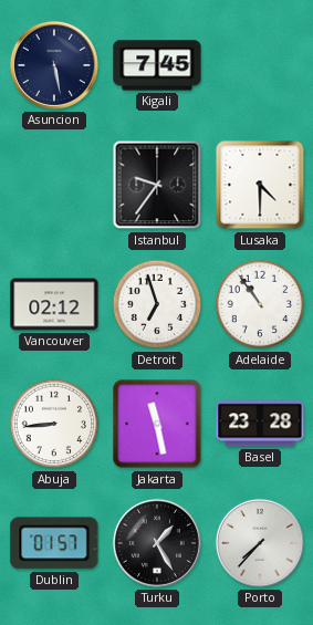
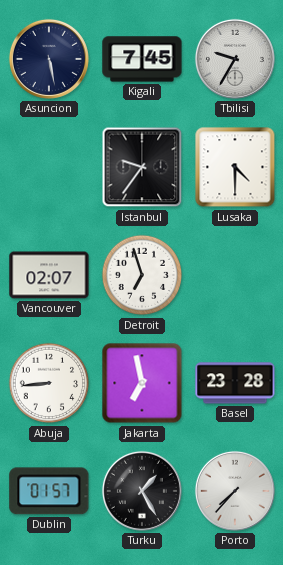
Tbilisi: none -> 9:35 (235, 59)
Vancouver: 02:12 -> 02:07 (49, 275)
Adelaide: 10:54 -> none (260, 304)
Jakarta: 11:28 -> 6:58 (142, 383)
